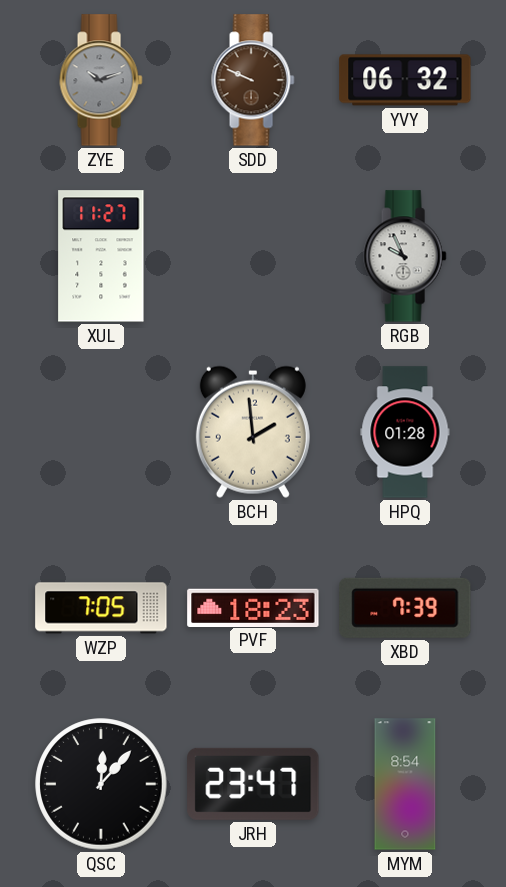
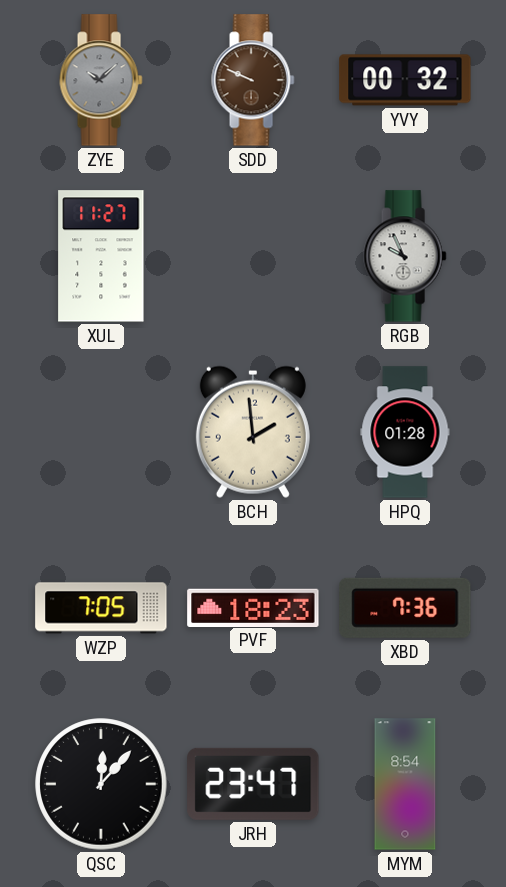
ZYE: 10:12 -> 10:08 (101, 80)
YVY: 06:32 -> 00:32 (405, 80)
XBD: 7:39 -> 7:36 (405, 608)
